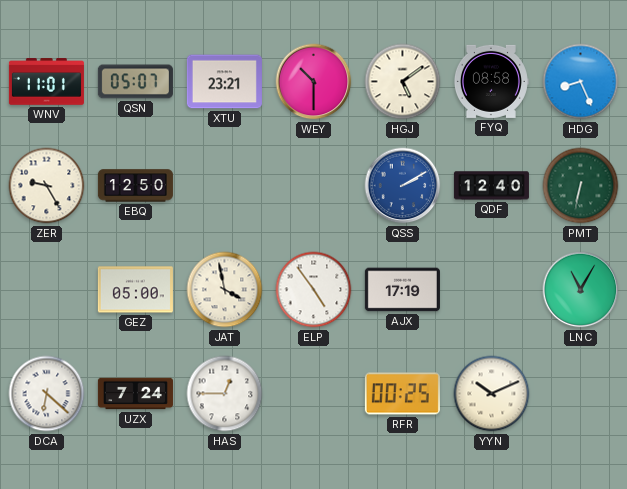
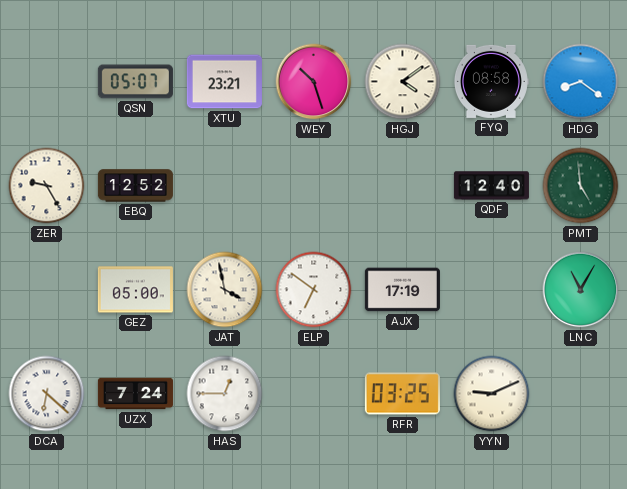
WNV: 11:01 -> none (46, 82)
WEY: 10:30 -> 10:27 (314, 82)
HGJ: 5:09 -> 4:09 (403, 82)
HDG: 8:26 -> 8:21 (581, 82)
EBQ: 12:50 -> 12:52 (135, 186)
QSS: 2:10 -> none (403, 186)
PMT: 6:32 -> 4:59 (581, 186)
ELP: 4:54 -> 6:51 (314, 290)
RFR: 00:25 -> 03:25 (402, 394)
YYN: 10:11 -> 9:11 (492, 394)
